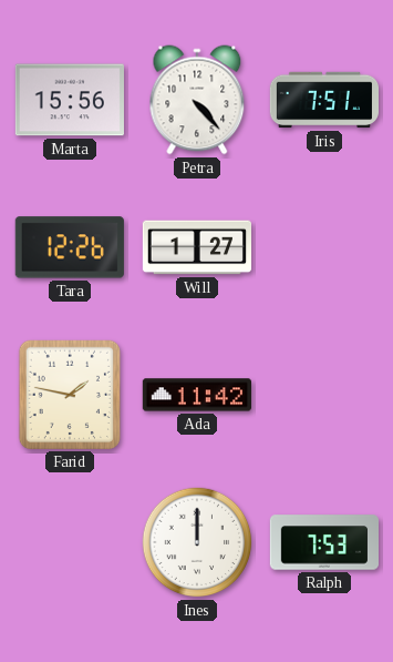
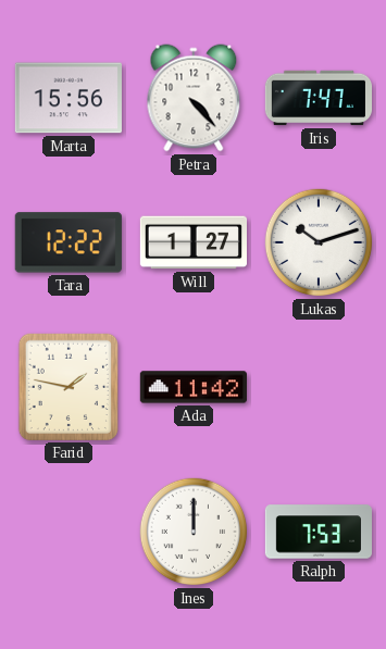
Iris: 7:51 -> 7:47 (317, 98)
Tara: 12:26 -> 12:22 (69, 242)
Lukas: none -> 10:12 (319, 242)
